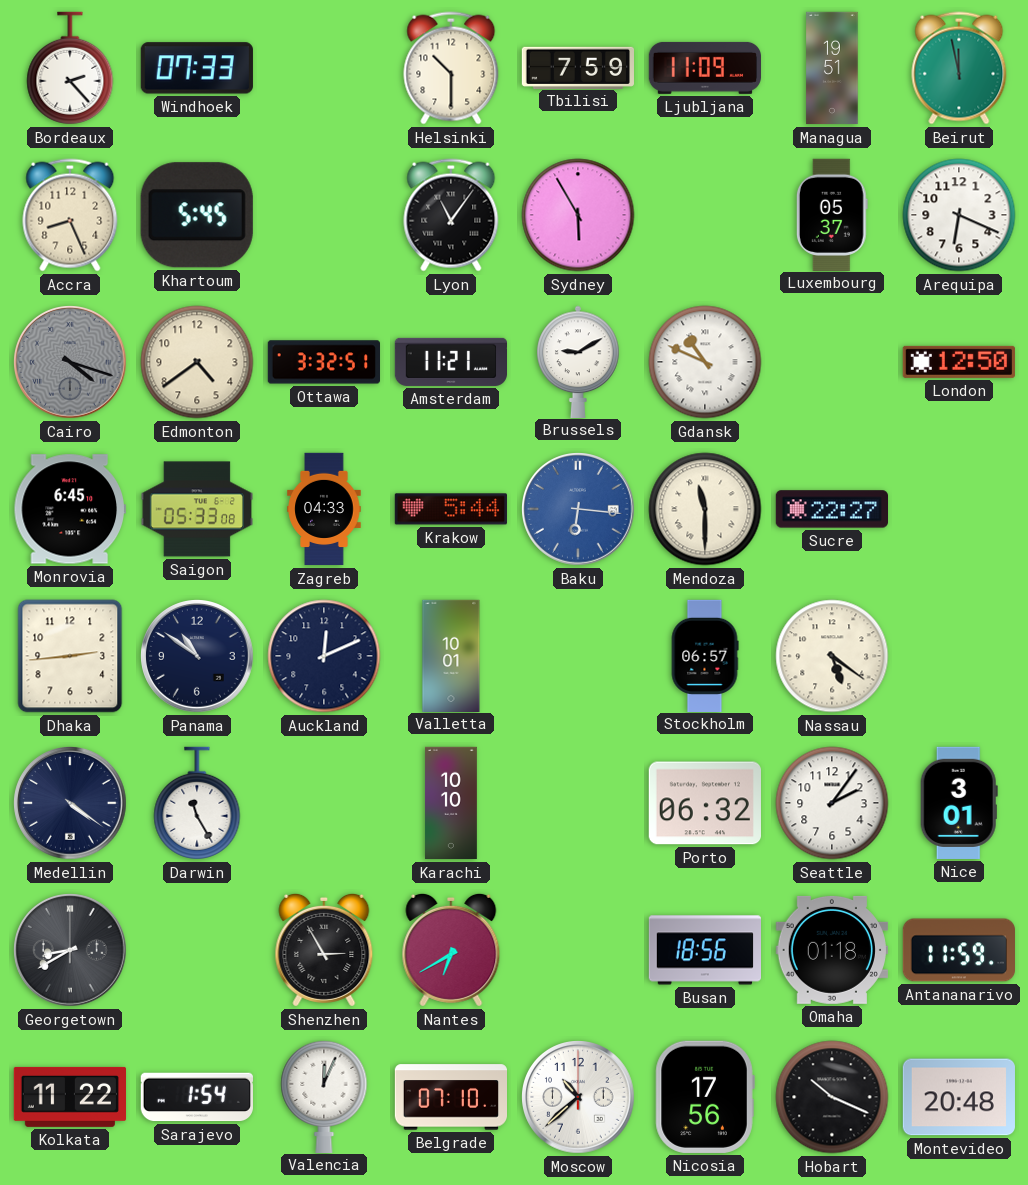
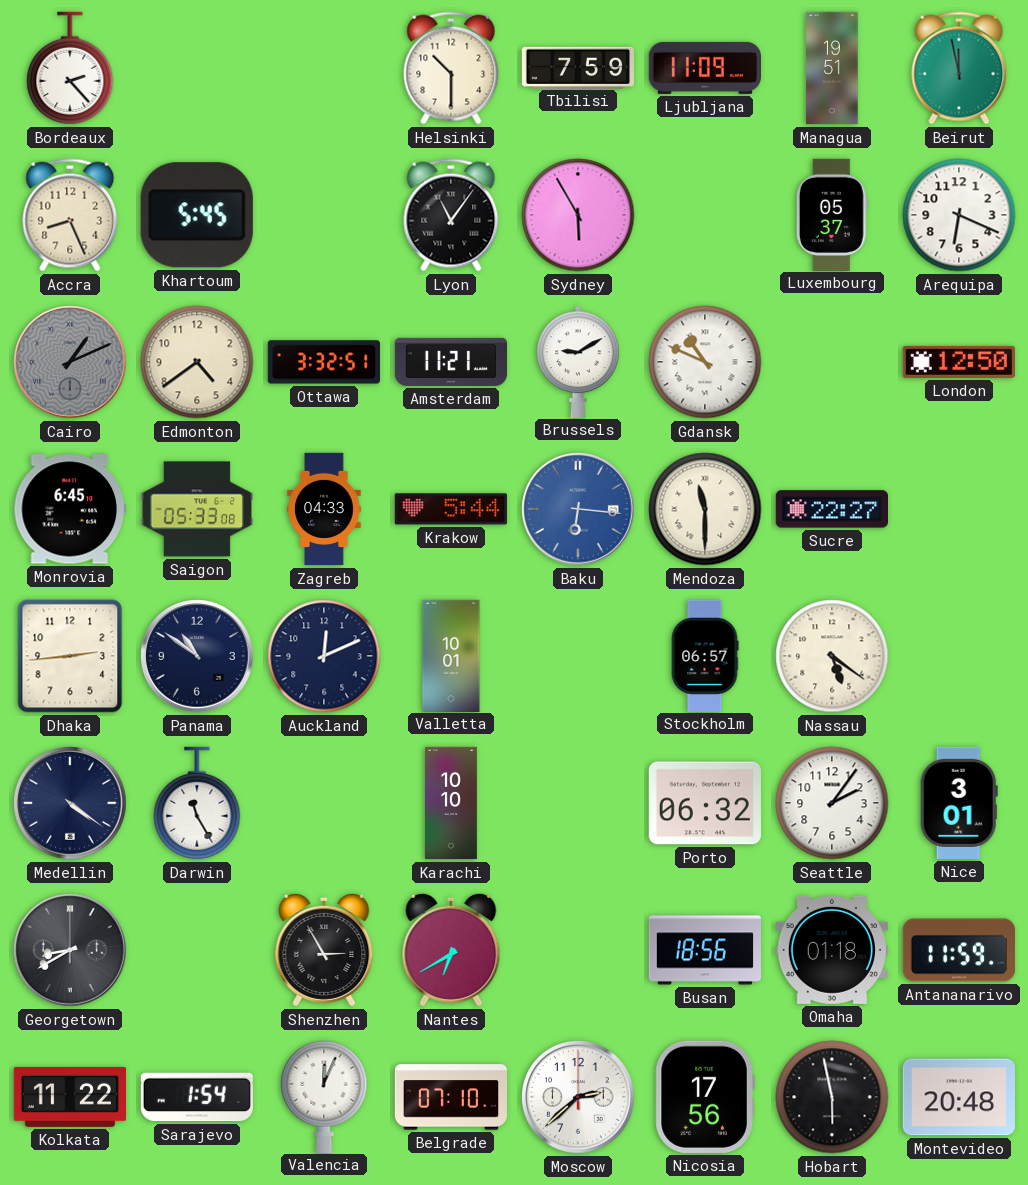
Windhoek: 07:33 -> none (197, 68)
Cairo: 4:18 -> 1:11 (71, 363)
Moscow: 10:38 -> 2:38 (579, 1098)
Hobart: 10:19 -> 5:58 (832, 1097)
